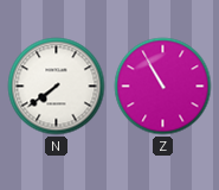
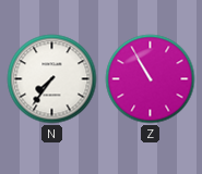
N: 7:39 -> 7:36 (52, 79)
